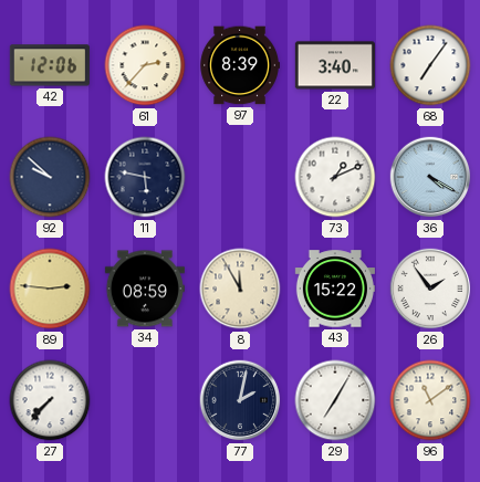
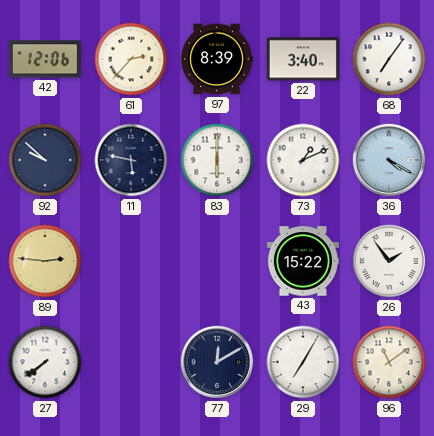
83: none -> 6:00 (217, 160)
34: 08:59 -> none (145, 289)
8: 11:55 -> none (240, 289)
27: 7:37 -> 7:39 (45, 362)
77: 2:02 -> 12:10 (217, 362)
